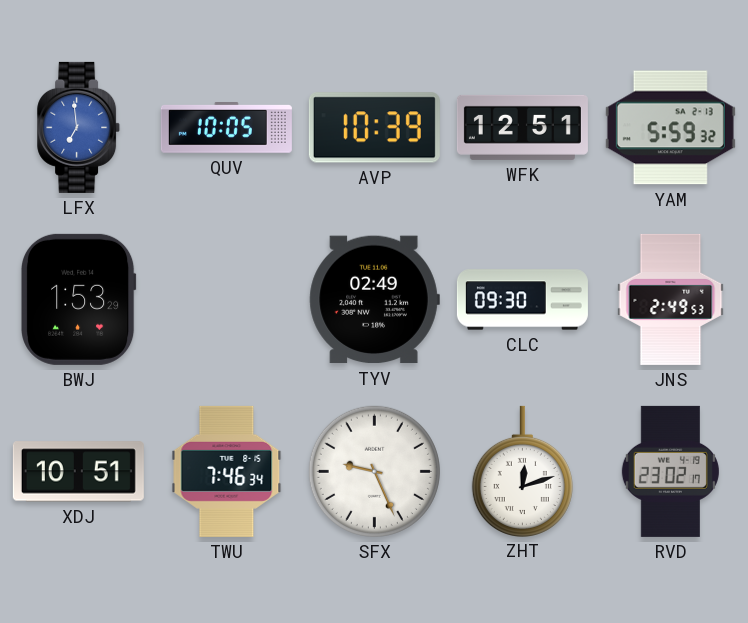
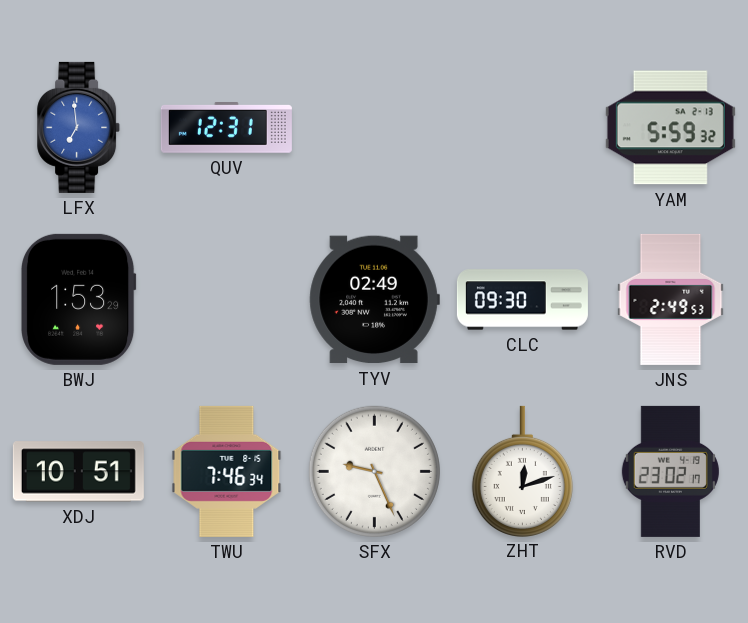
QUV: 10:05 -> 12:31 (226, 128)
AVP: 10:39 -> none (374, 128)
WFK: 12:51 -> none (522, 127)
